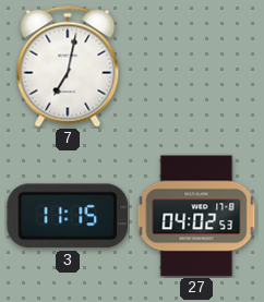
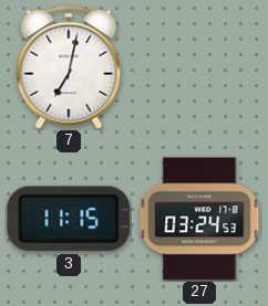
27: 04:02 -> 03:24 (199, 219)
